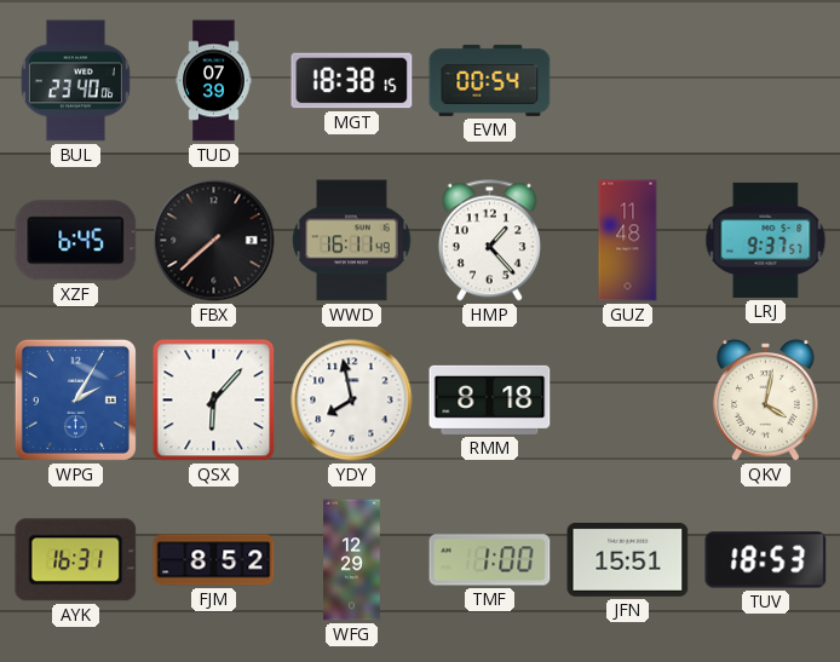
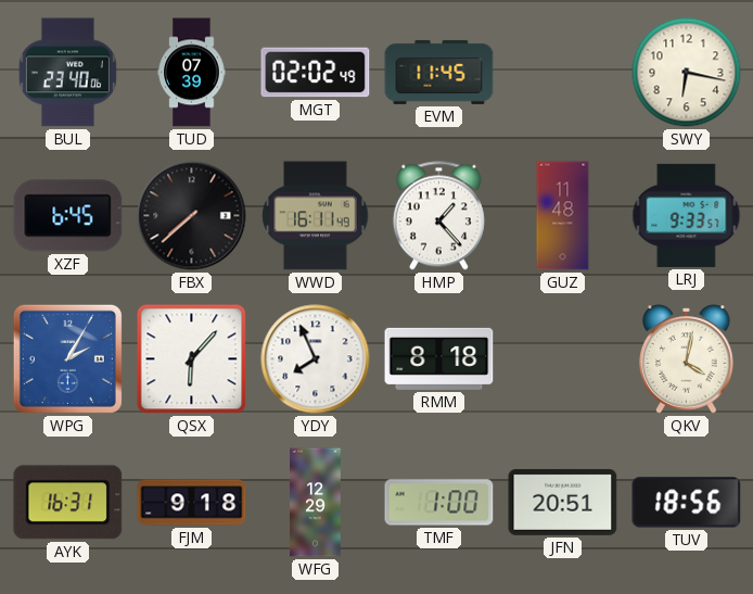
MGT: 18:38 -> 02:02 (316, 73)
EVM: 00:54 -> 11:45 (439, 72)
SWY: none -> 6:17 (687, 73)
LRJ: 9:37 -> 9:33 (687, 215)
YDY: 7:58 -> 7:56 (316, 359)
FJM: 8:52 -> 9:18 (192, 503)
JFN: 15:51 -> 20:51 (563, 502)
TUV: 18:53 -> 18:56 (687, 503)
